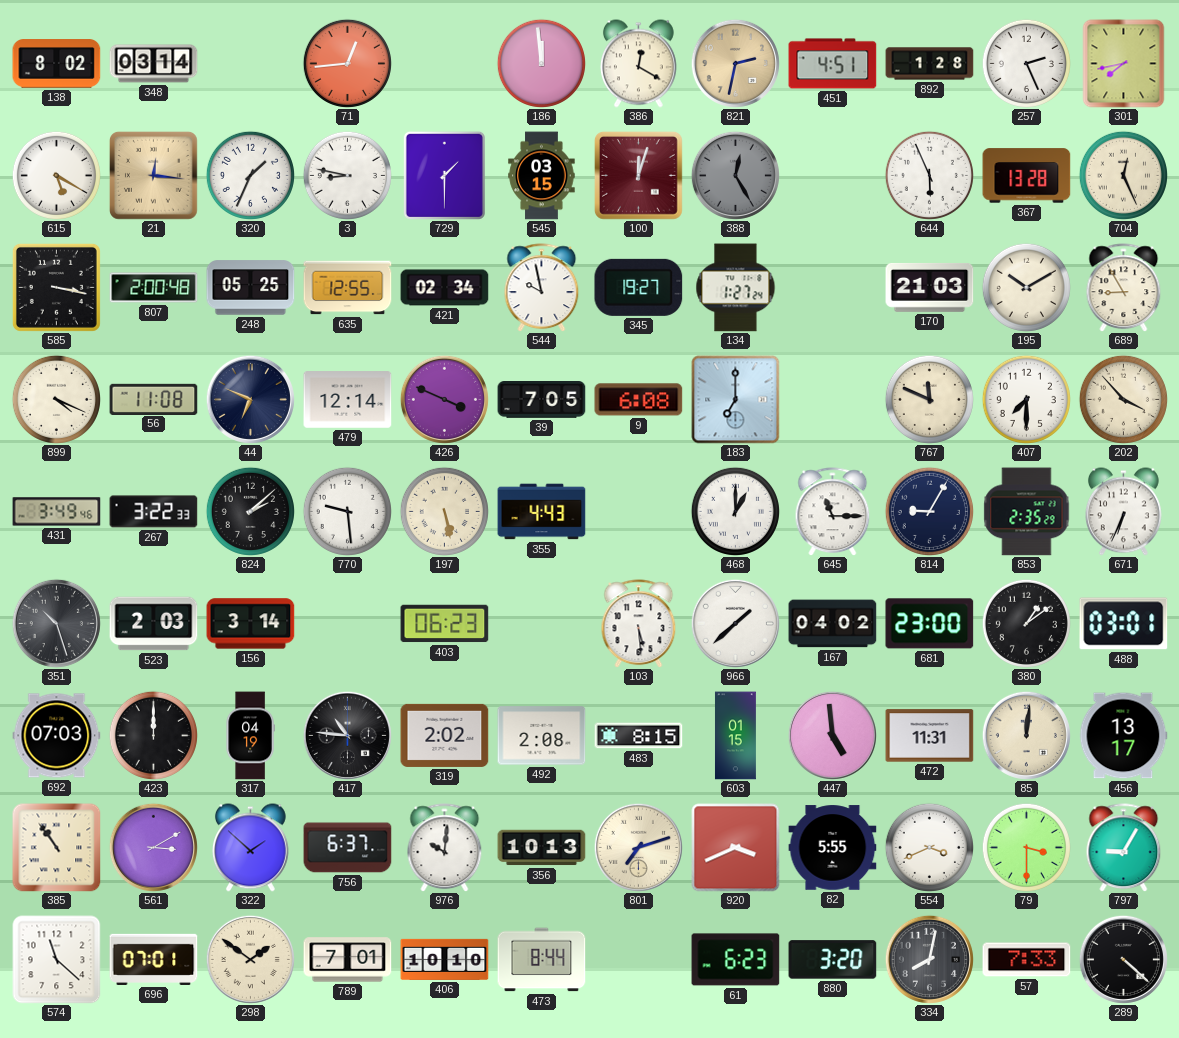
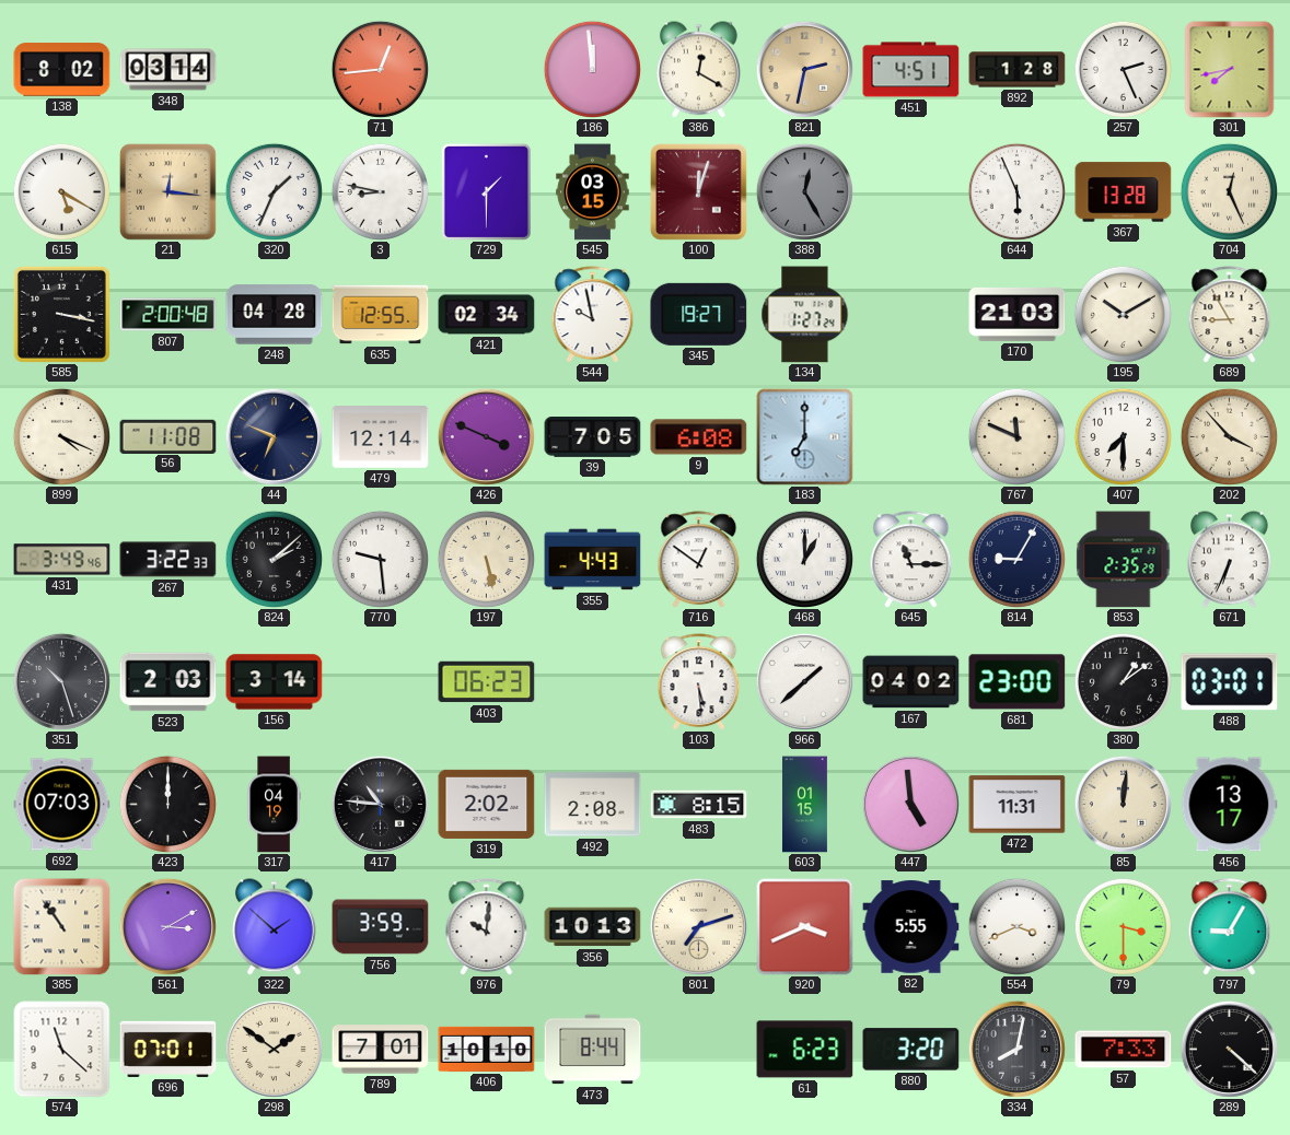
248: 05:25 -> 04:28 (275, 315)
716: none -> 12:51 (699, 560)
756: 6:37 -> 3:59 (381, 927)
